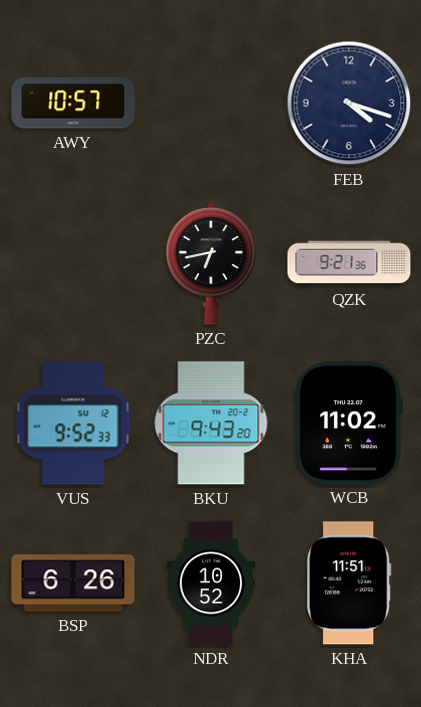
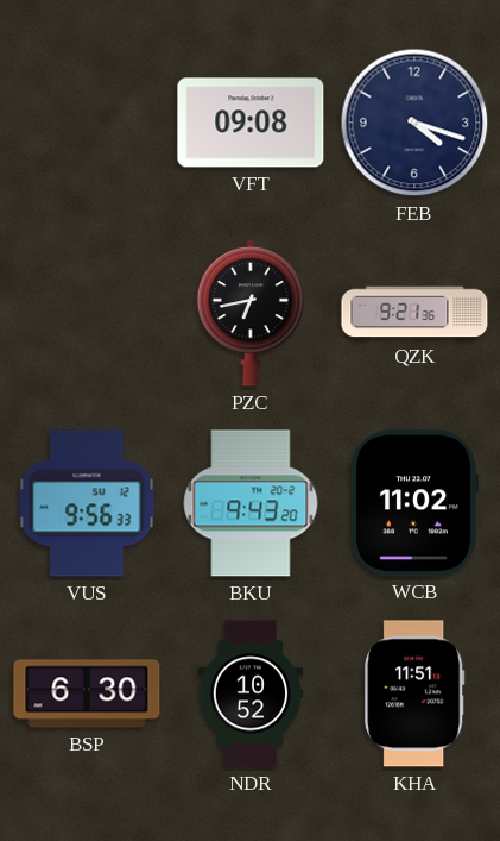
AWY: 10:57 -> none (73, 103)
VFT: none -> 09:08 (251, 123)
VUS: 9:52 -> 9:56 (87, 503)
BSP: 6:26 -> 6:30 (87, 693)
